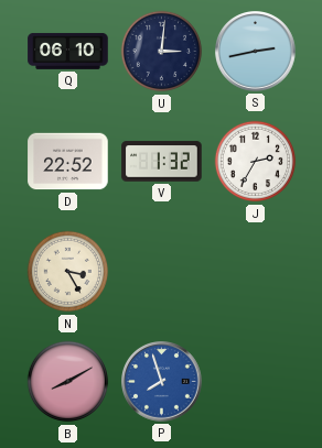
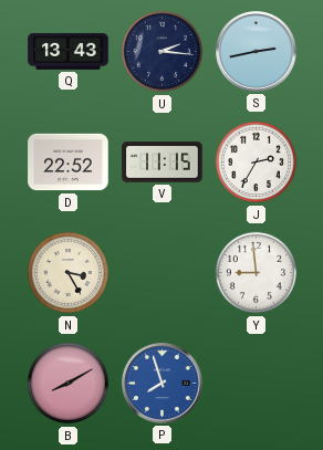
Q: 06:10 -> 13:43 (69, 51)
U: 3:01 -> 2:16 (163, 52)
V: 1:32 -> 11:15 (163, 163)
Y: none -> 8:59 (257, 273)
